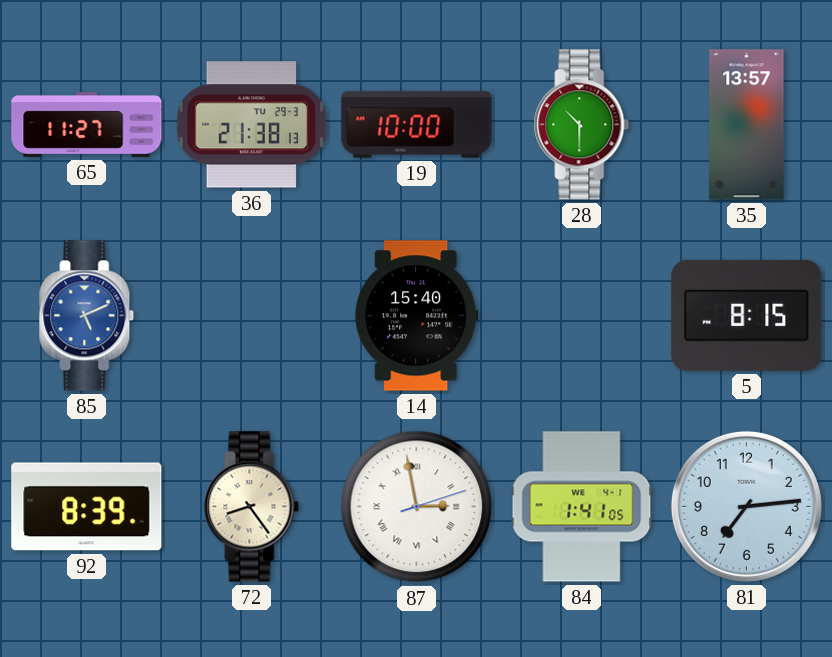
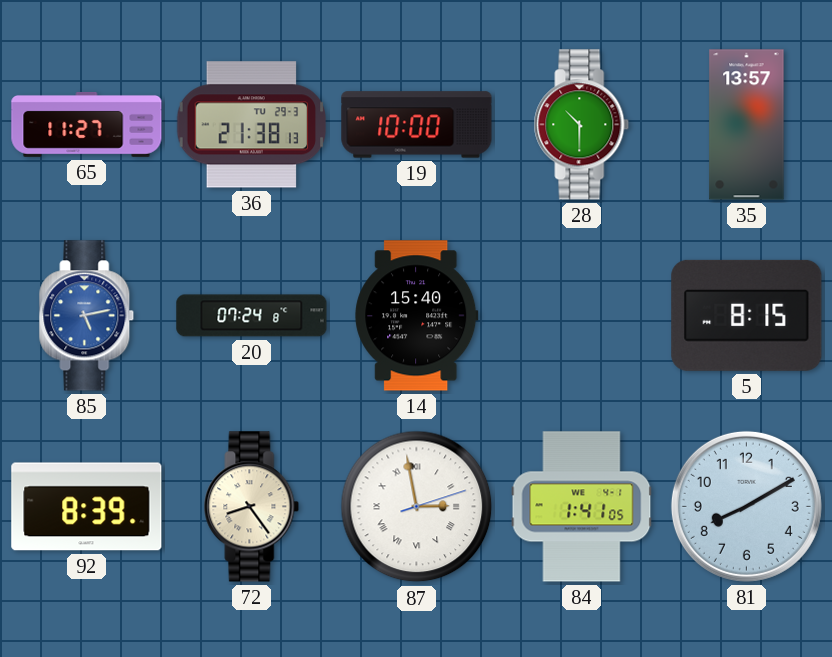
85: 5:11 -> 5:13 (87, 316)
20: none -> 07:24 (252, 316)
81: 7:14 -> 8:10 (746, 506)
